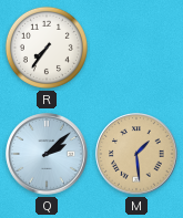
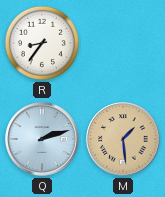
R: 7:36 -> 8:36 (42, 43)
Q: 2:08 -> 2:12 (42, 139)
